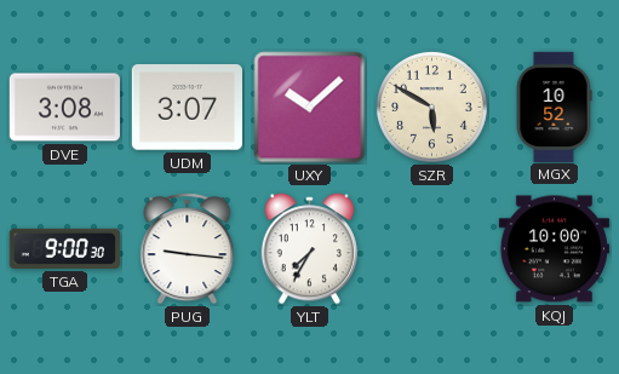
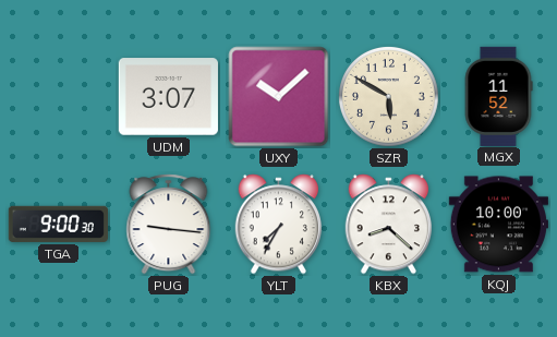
DVE: 3:08 -> none (64, 108)
MGX: 10:52 -> 11:52 (498, 96)
KBX: none -> 8:22 (388, 225)
